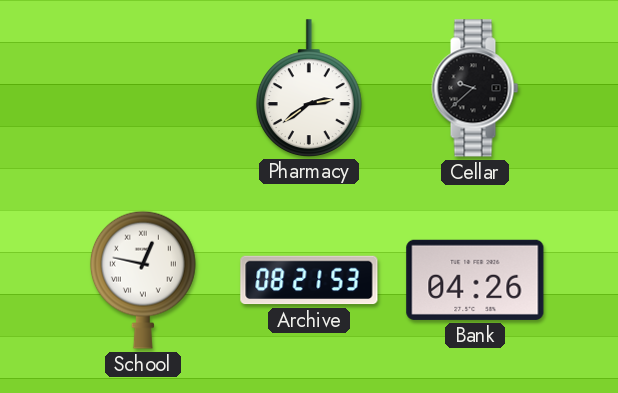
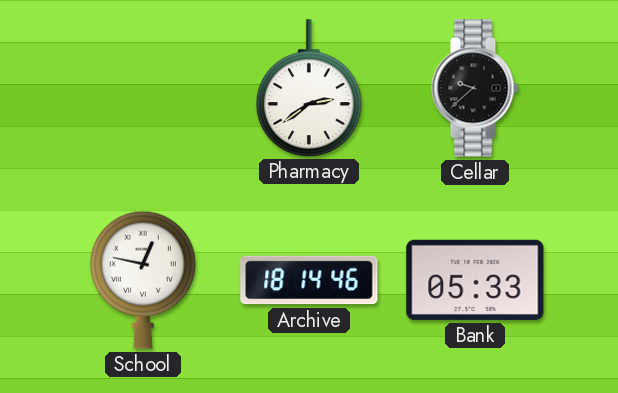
Archive: 08:21 -> 18:14 (309, 280)
Bank: 04:26 -> 05:33 (475, 280)
